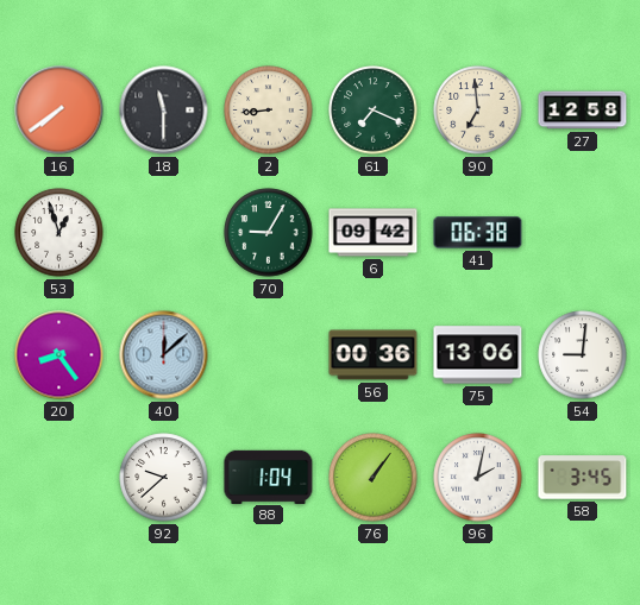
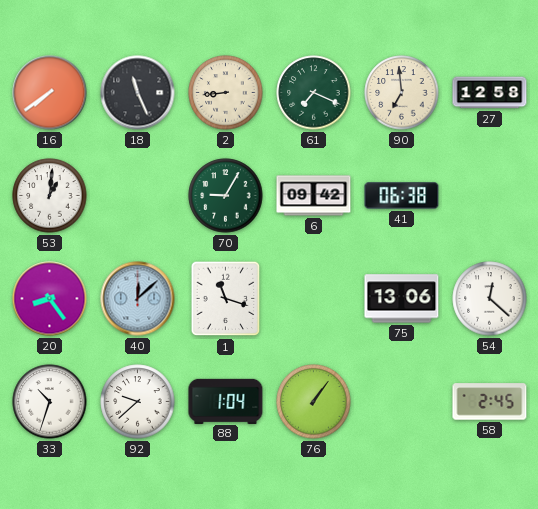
18: 11:30 -> 11:26 (138, 93)
53: 12:57 -> 1:01 (50, 196)
1: none -> 11:18 (226, 299)
56: 00:36 -> none (374, 355)
54: 9:01 -> 12:22 (490, 299)
33: none -> 10:33 (50, 402)
96: 2:02 -> none (478, 478)
58: 3:45 -> 2:45 (490, 402)
